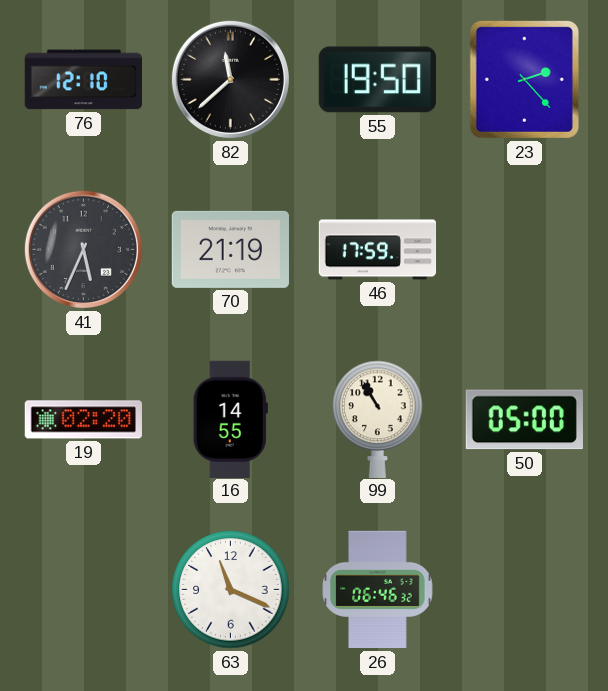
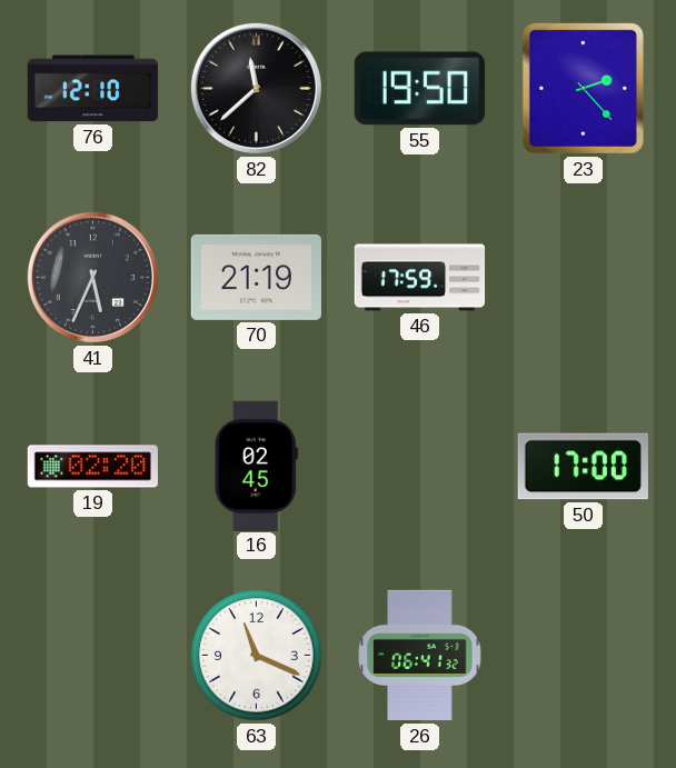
16: 14:55 -> 02:45 (256, 466)
99: 10:55 -> none (378, 419)
50: 05:00 -> 17:00 (583, 467)
26: 06:46 -> 06:41 (420, 656)
